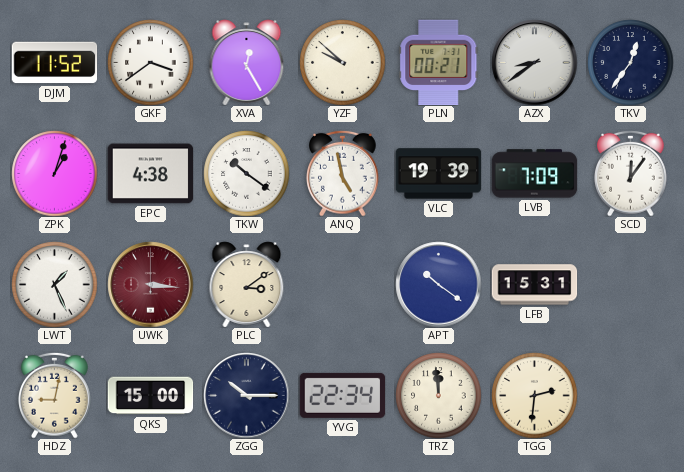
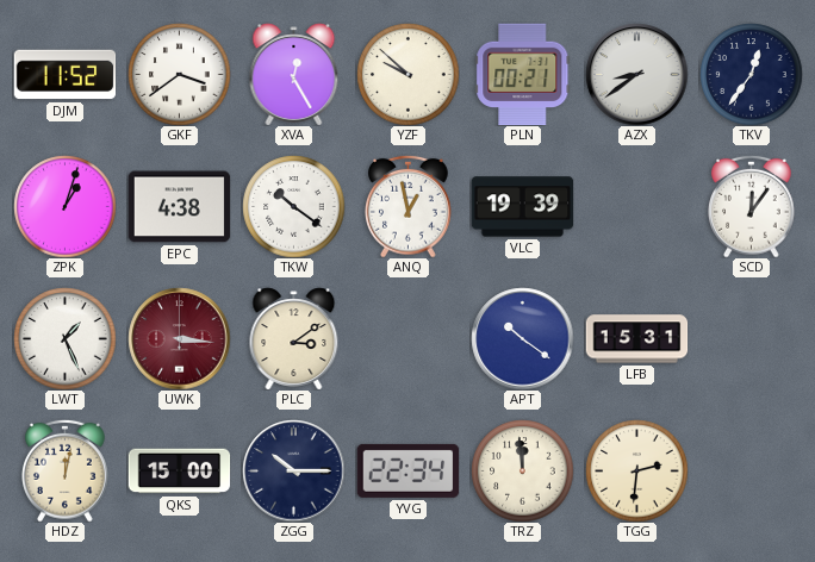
ANQ: 4:58 -> 12:58 (409, 206)
LVB: 7:09 -> none (534, 174)
HDZ: 9:02 -> 12:02 (66, 470)
